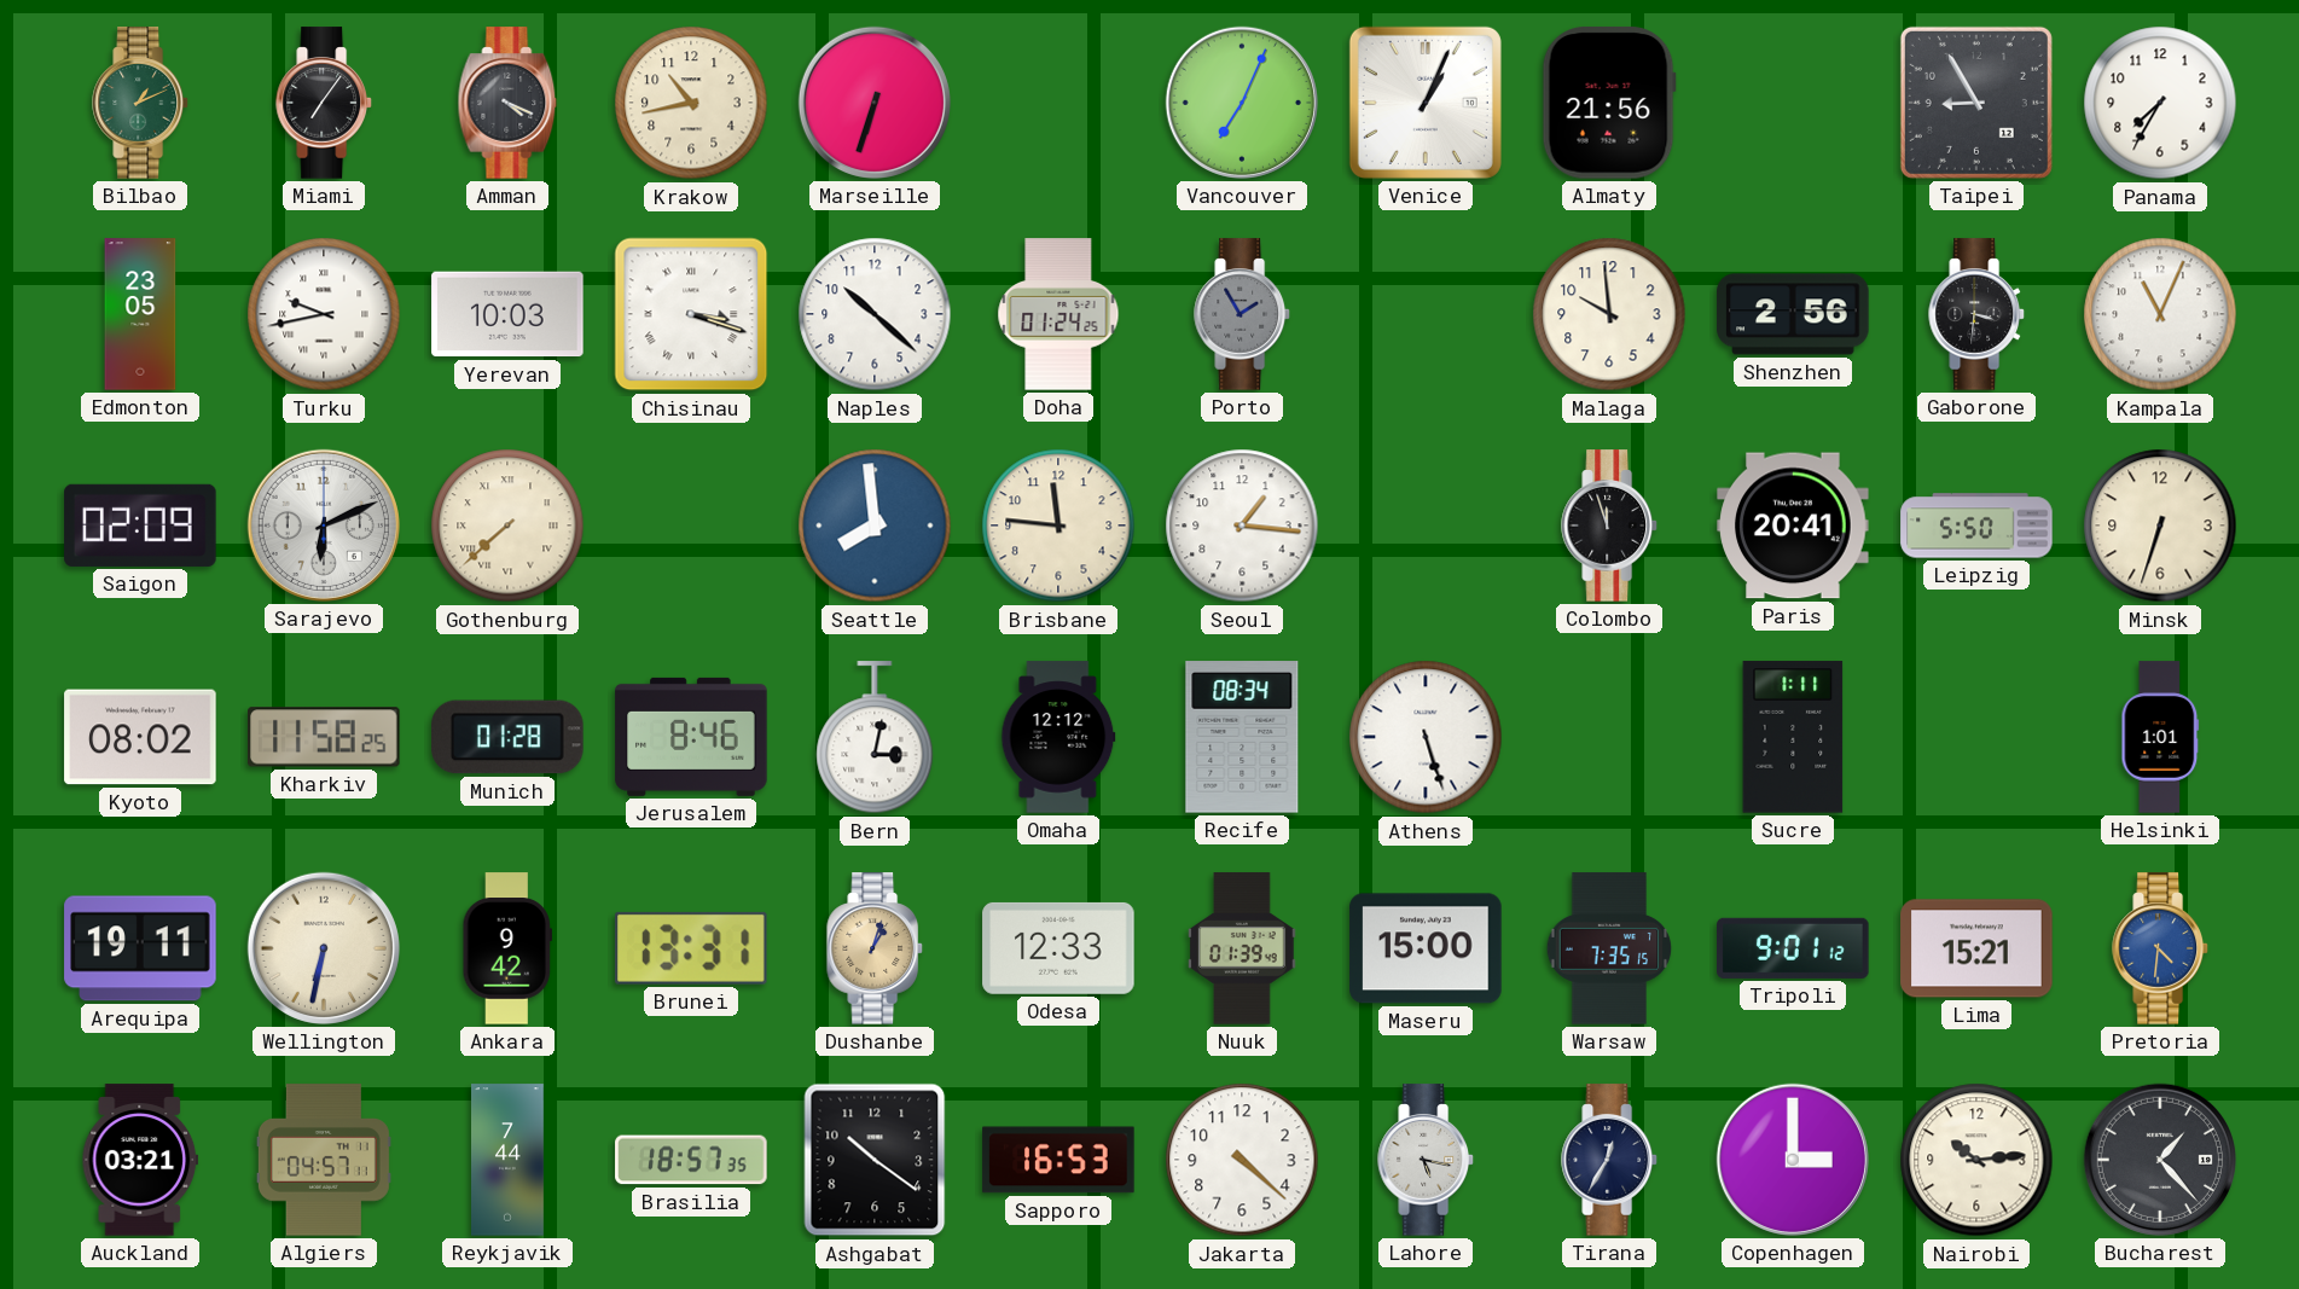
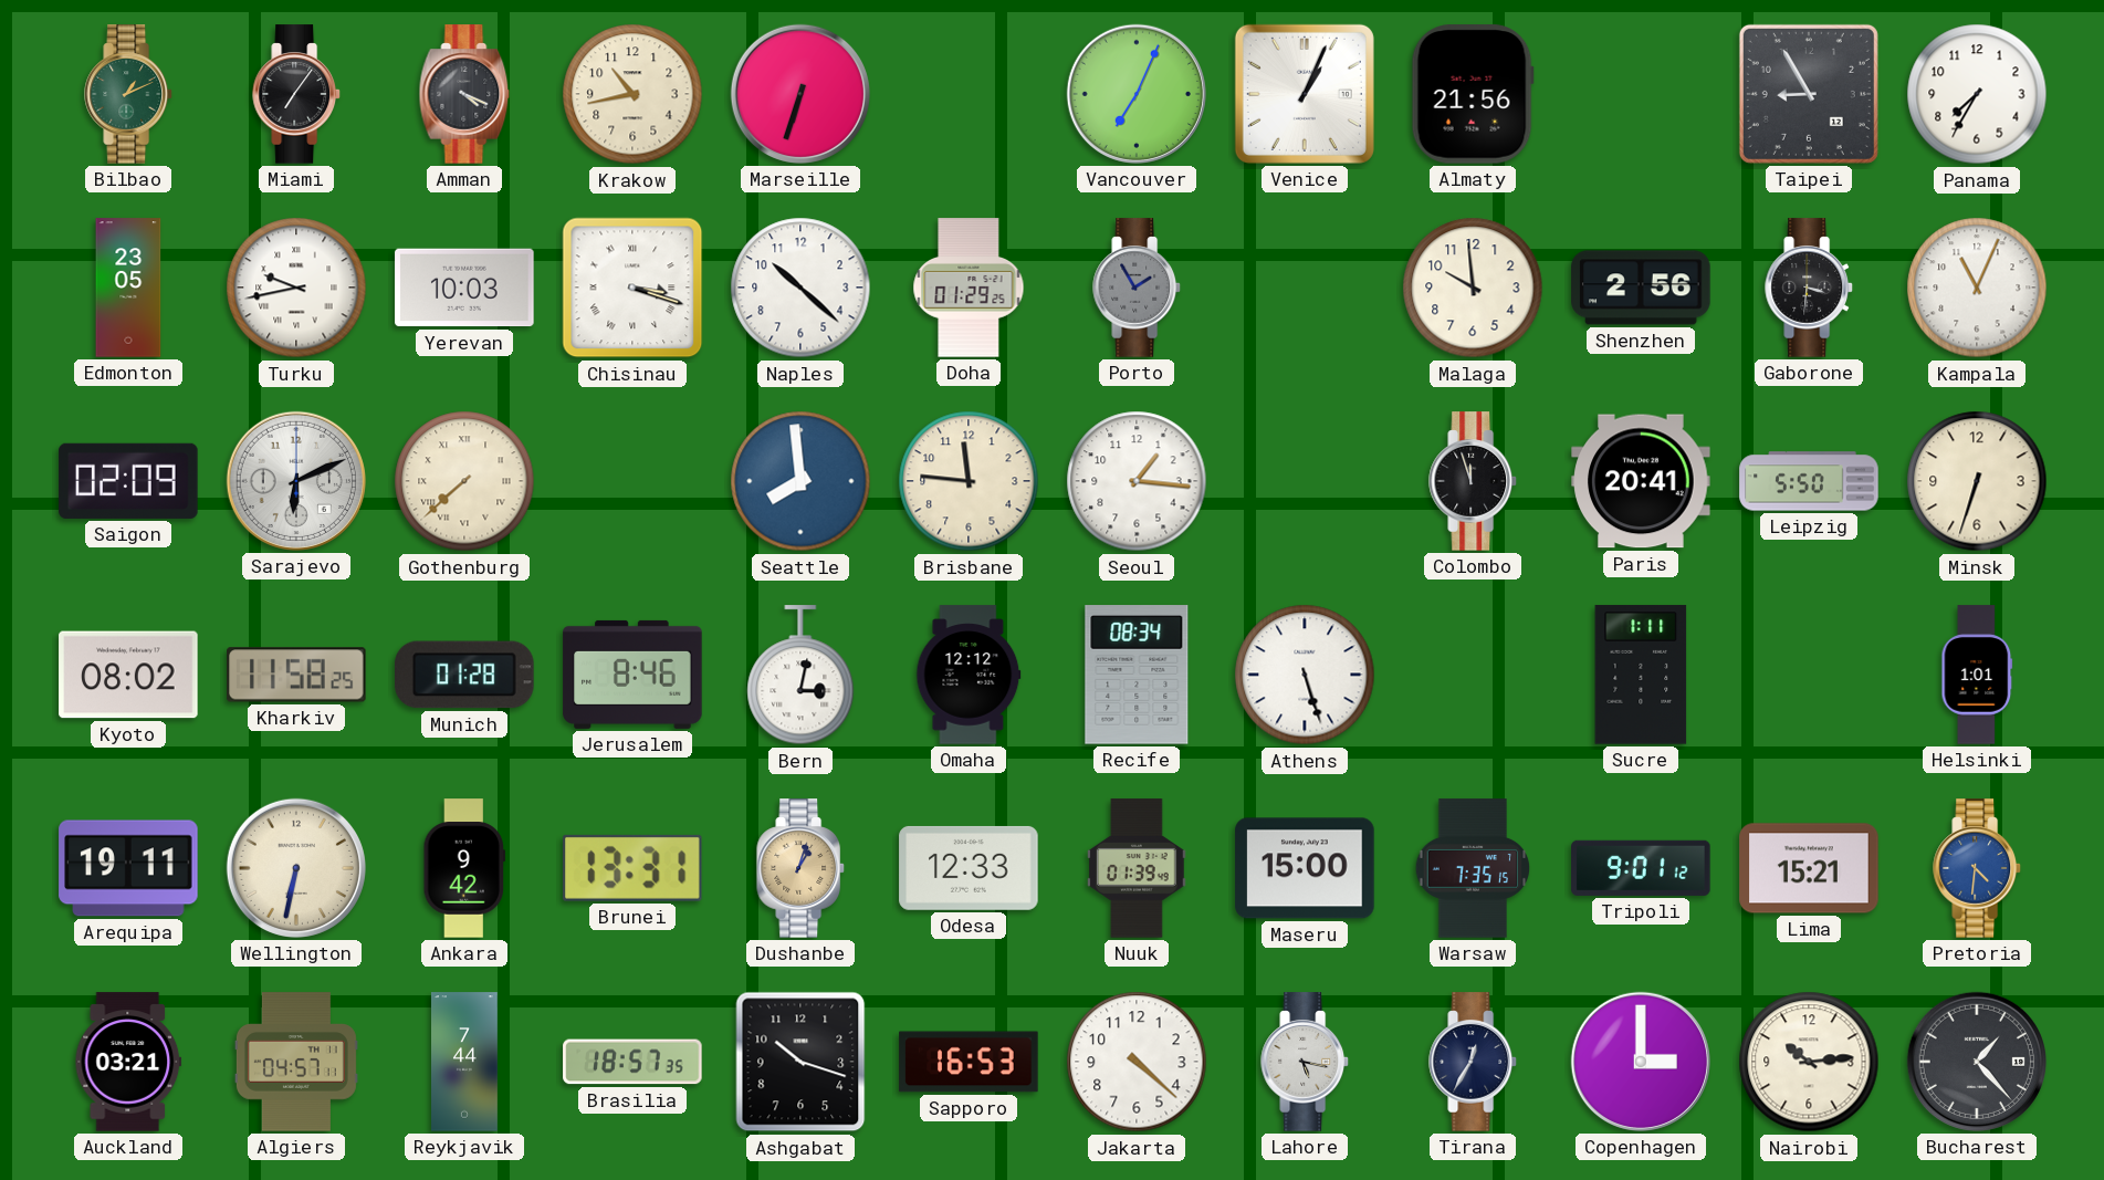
Doha: 01:24 -> 01:29 (969, 288)
Ashgabat: 10:21 -> 10:18 (800, 1062)
